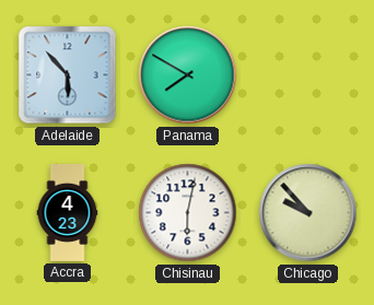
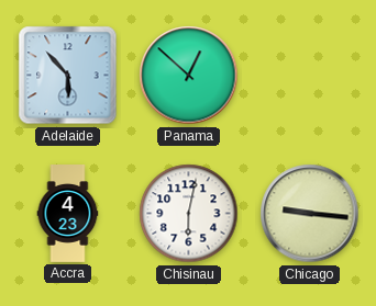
Panama: 7:50 -> 12:52 (189, 76)
Chicago: 9:53 -> 9:16 (310, 214)
